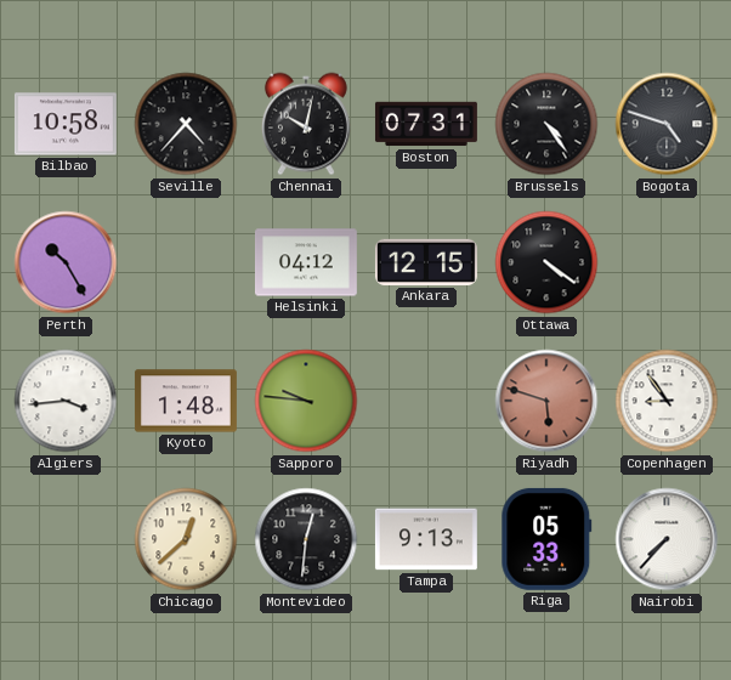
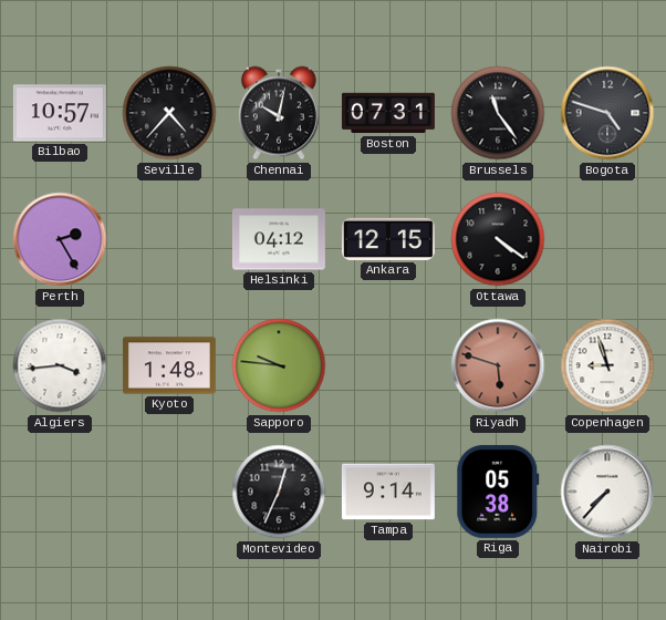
Bilbao: 10:58 -> 10:57 (60, 113)
Brussels: 4:24 -> 11:24 (498, 113)
Perth: 10:25 -> 2:25 (60, 239)
Copenhagen: 8:54 -> 8:57 (607, 365)
Chicago: 12:38 -> none (186, 539)
Montevideo: 12:31 -> 12:34 (279, 492)
Tampa: 9:13 -> 9:14 (388, 492)
Riga: 05:33 -> 05:38 (498, 492)
